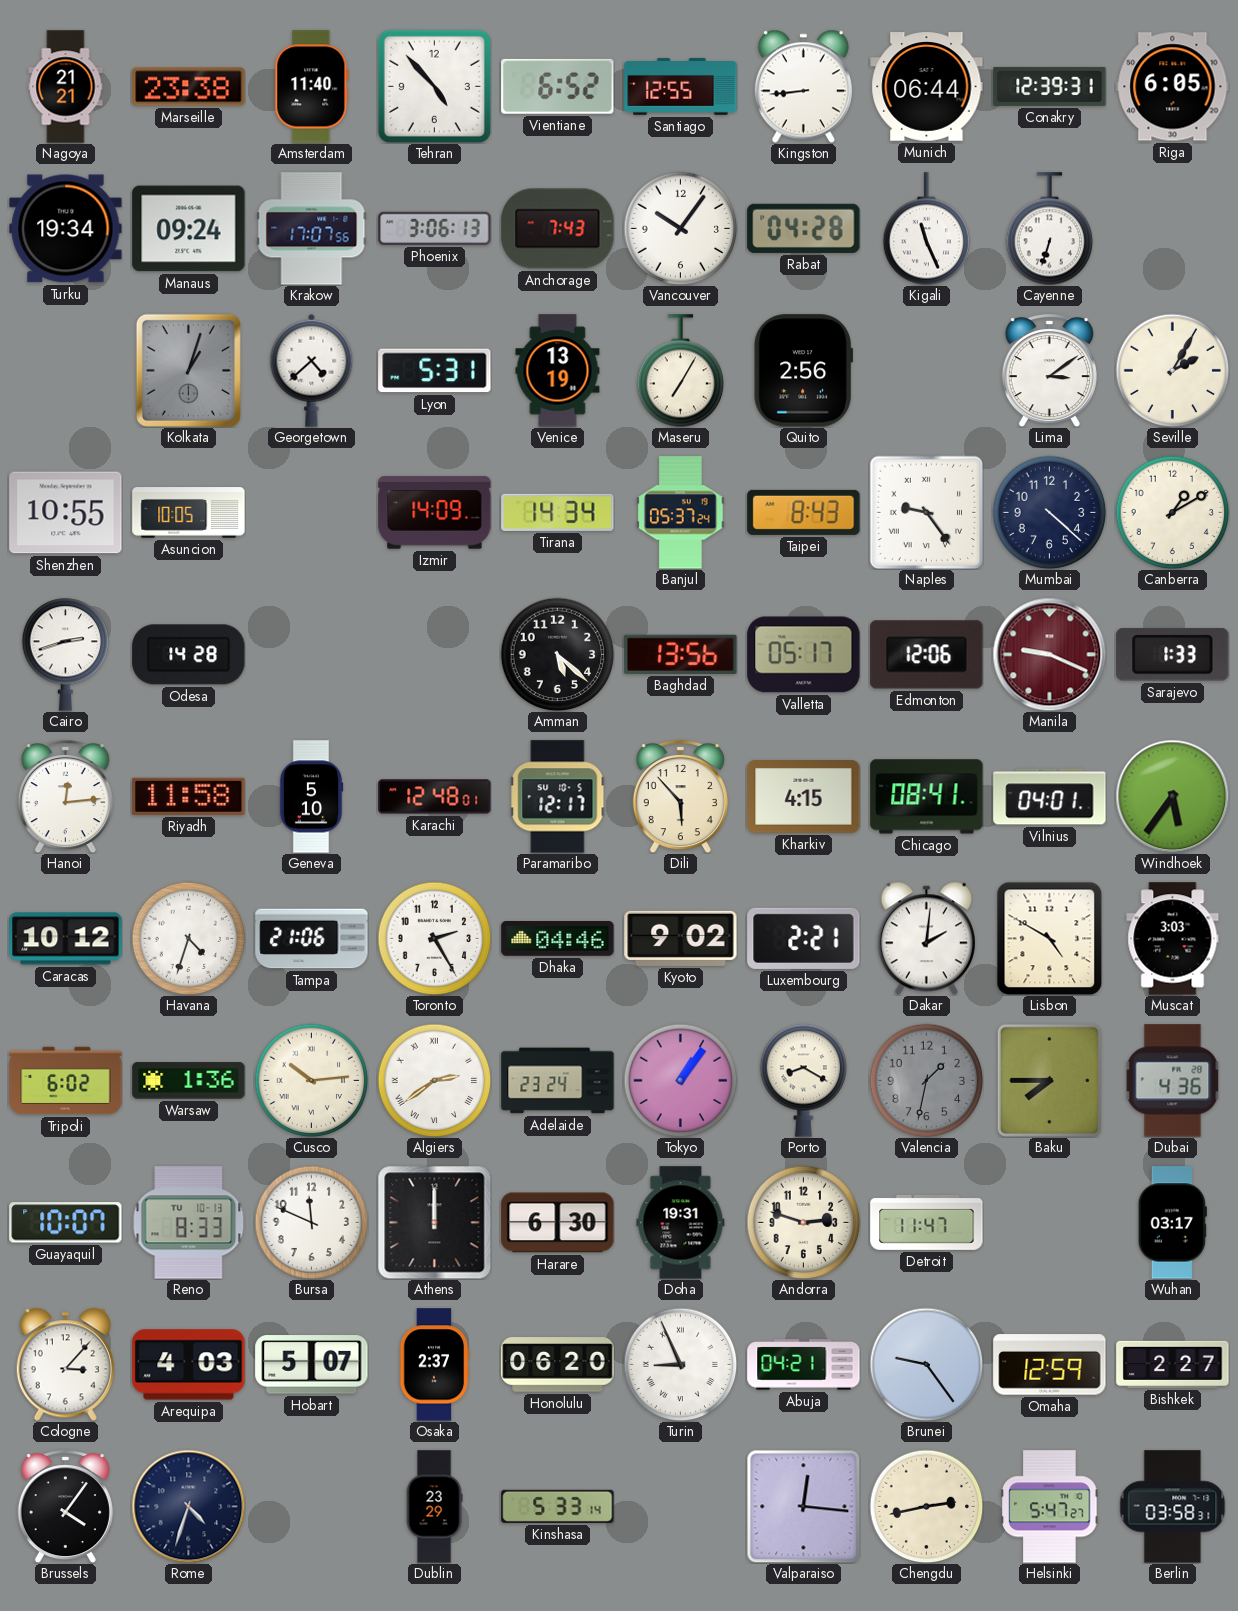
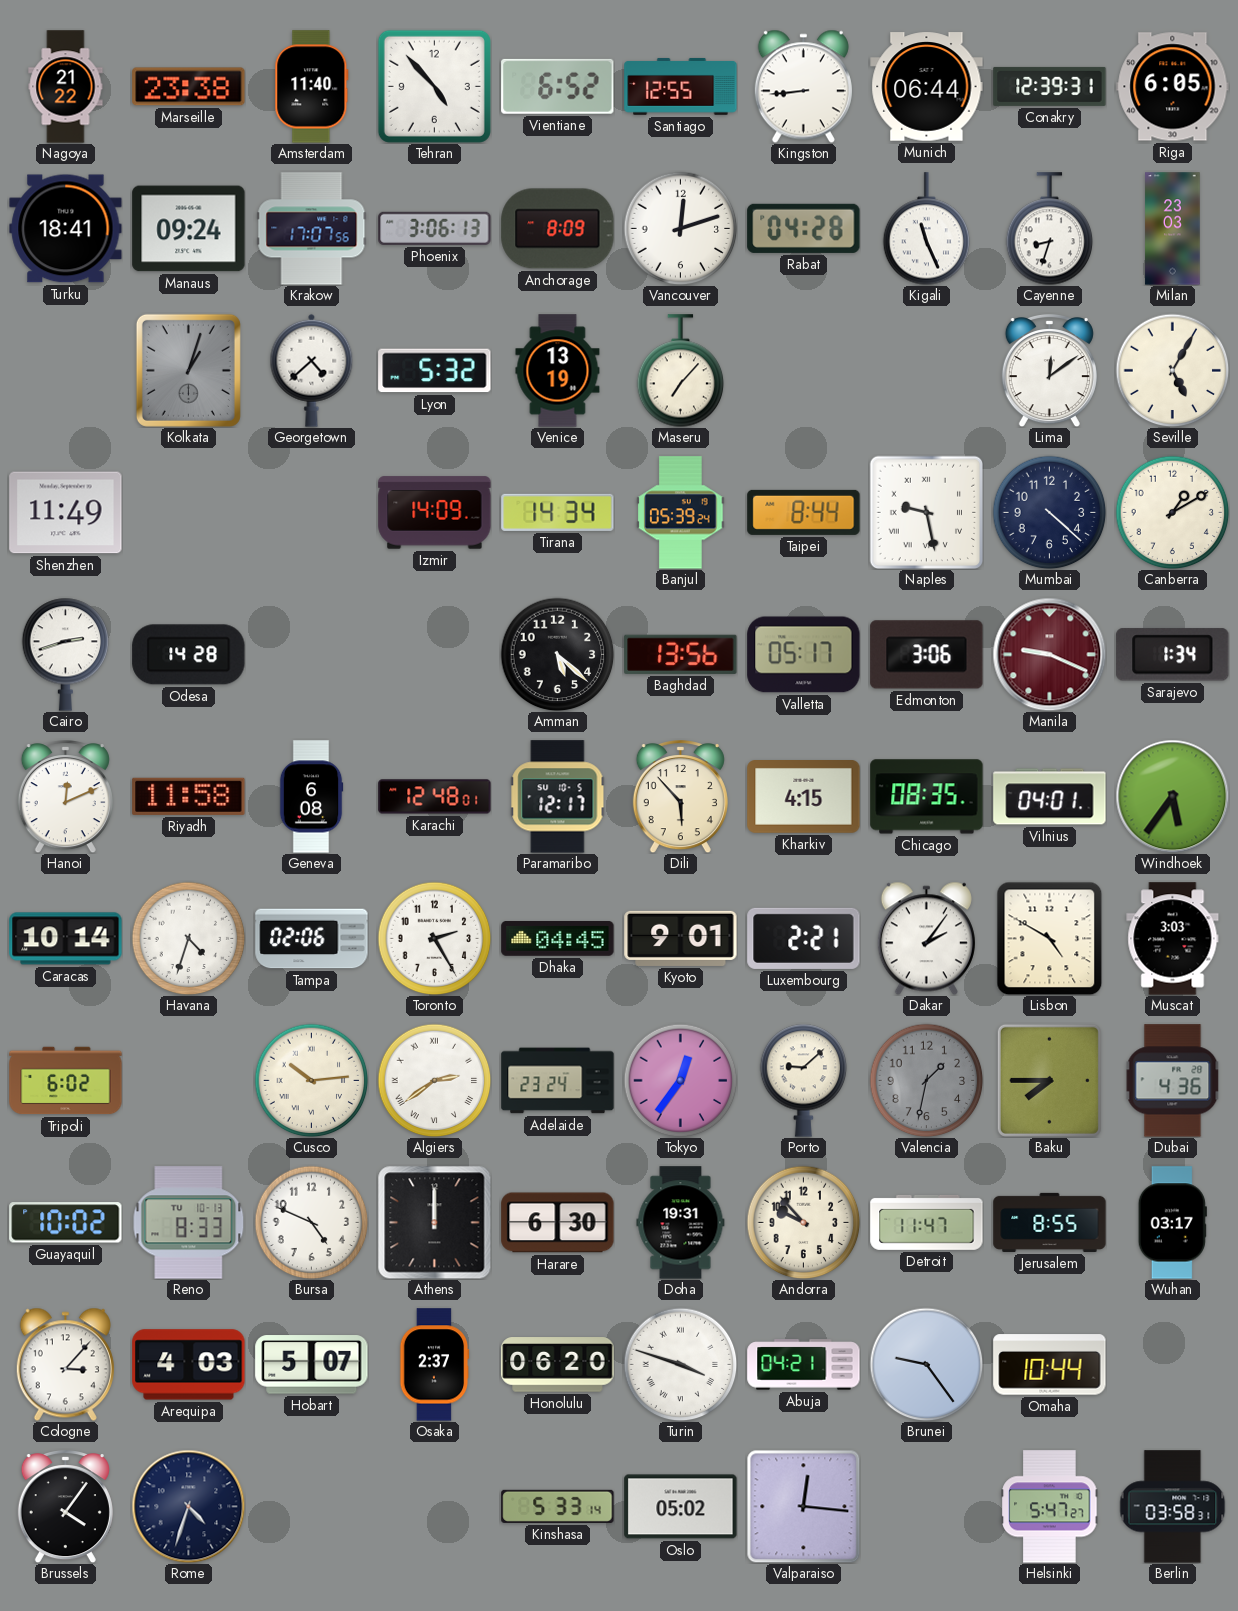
Nagoya: 21:21 -> 21:22 (66, 87)
Turku: 19:34 -> 18:41 (66, 229)
Anchorage: 7:43 -> 8:09 (558, 229)
Vancouver: 10:06 -> 12:12 (680, 228)
Cayenne: 6:33 -> 8:33 (1050, 229)
Milan: none -> 23:03 (1173, 229)
Lyon: 5:31 -> 5:32 (435, 371)
Maseru: 7:05 -> 7:07 (681, 371)
Quito: 2:56 -> none (803, 371)
Lima: 3:09 -> 12:09 (1049, 371)
Seville: 2:05 -> 5:05 (1172, 370)
Shenzhen: 10:55 -> 11:49 (66, 513)
Asuncion: 10:05 -> none (189, 513)
Banjul: 05:37 -> 05:39 (681, 513)
Taipei: 8:43 -> 8:44 (804, 512)
Naples: 9:24 -> 9:28 (926, 512)
Edmonton: 12:06 -> 3:06 (927, 655)
Sarajevo: 1:33 -> 1:34 (1173, 655)
Hanoi: 12:14 -> 12:11 (65, 797)
Geneva: 5:10 -> 6:08 (311, 797)
Chicago: 08:41 -> 08:35 (927, 797)
Caracas: 10:12 -> 10:14 (66, 939)
Tampa: 21:06 -> 02:06 (312, 939)
Dhaka: 04:46 -> 04:45 (558, 939)
Kyoto: 9:02 -> 9:01 (681, 938)
Dakar: 2:01 -> 2:06 (926, 938)
Warsaw: 1:36 -> none (189, 1081)
Tokyo: 1:06 -> 12:36 (680, 1080)
Porto: 8:20 -> 9:08 (804, 1080)
Guayaquil: 10:07 -> 10:02 (66, 1223)
Bursa: 11:49 -> 4:49 (311, 1222)
Andorra: 2:48 -> 9:53 (803, 1222)
Jerusalem: none -> 8:55 (1050, 1222)
Turin: 8:56 -> 3:48 (680, 1364)
Omaha: 12:59 -> 10:44 (1050, 1365)
Bishkek: 2:27 -> none (1173, 1364)
Dublin: 23:29 -> none (434, 1507)
Oslo: none -> 05:02 (681, 1507)
Chengdu: 2:43 -> none (926, 1506)
